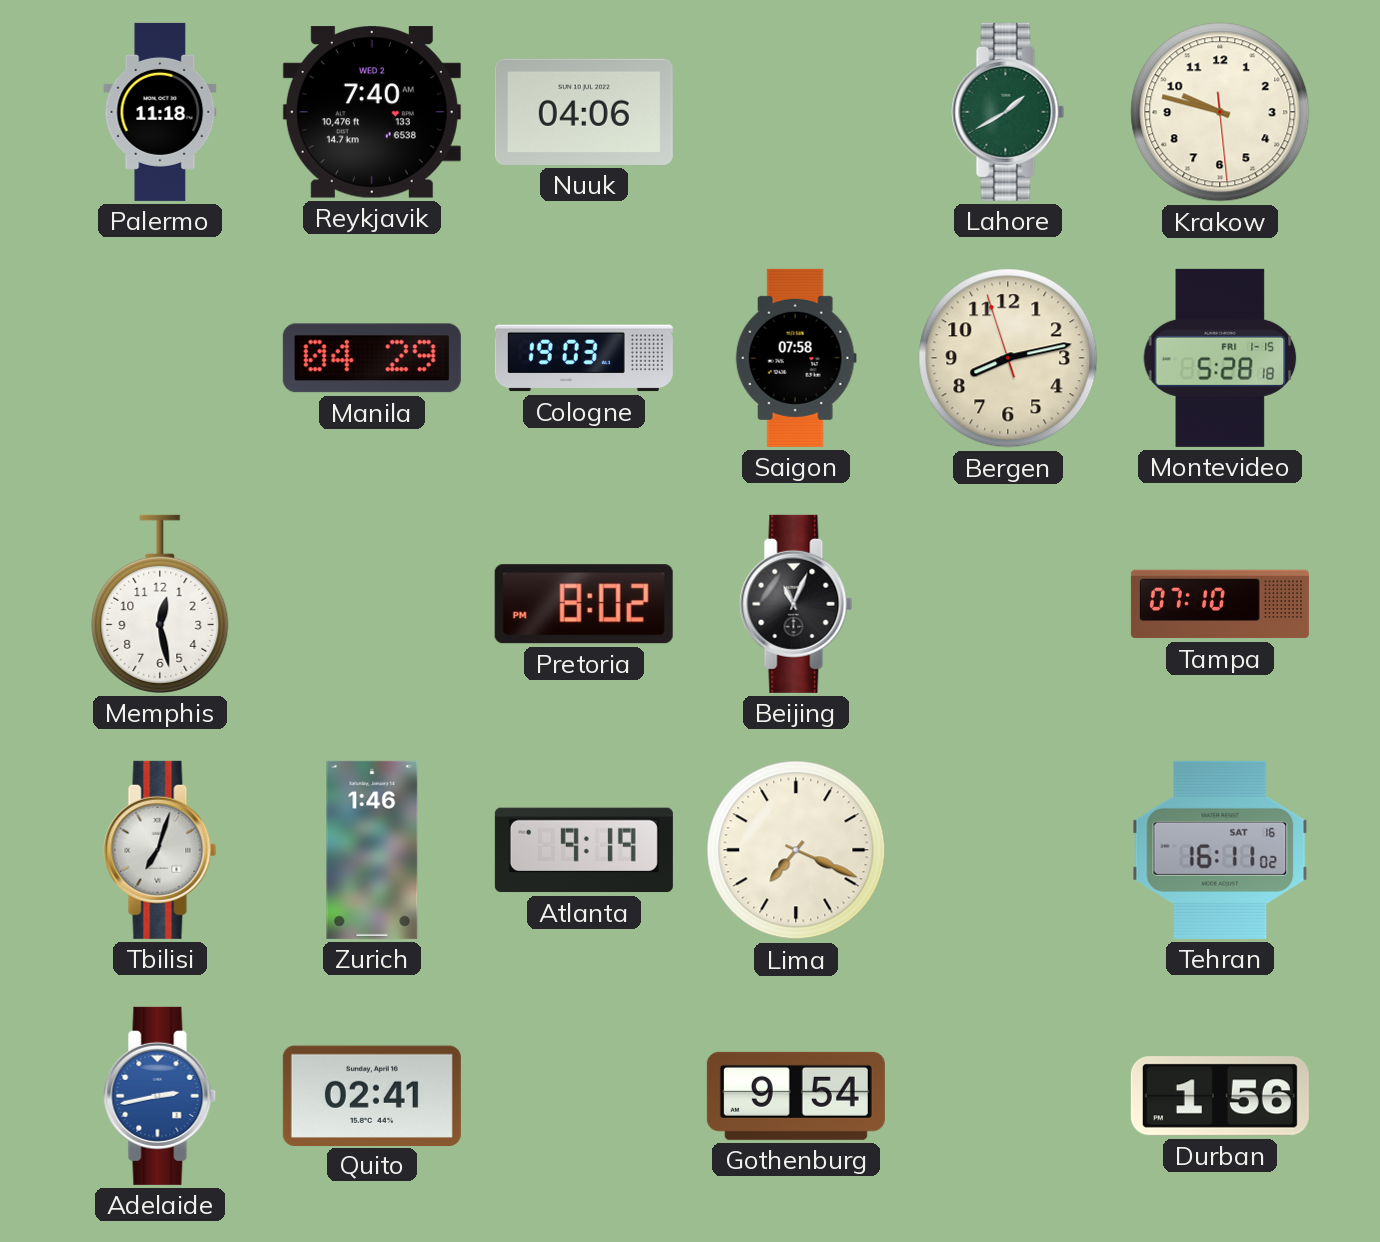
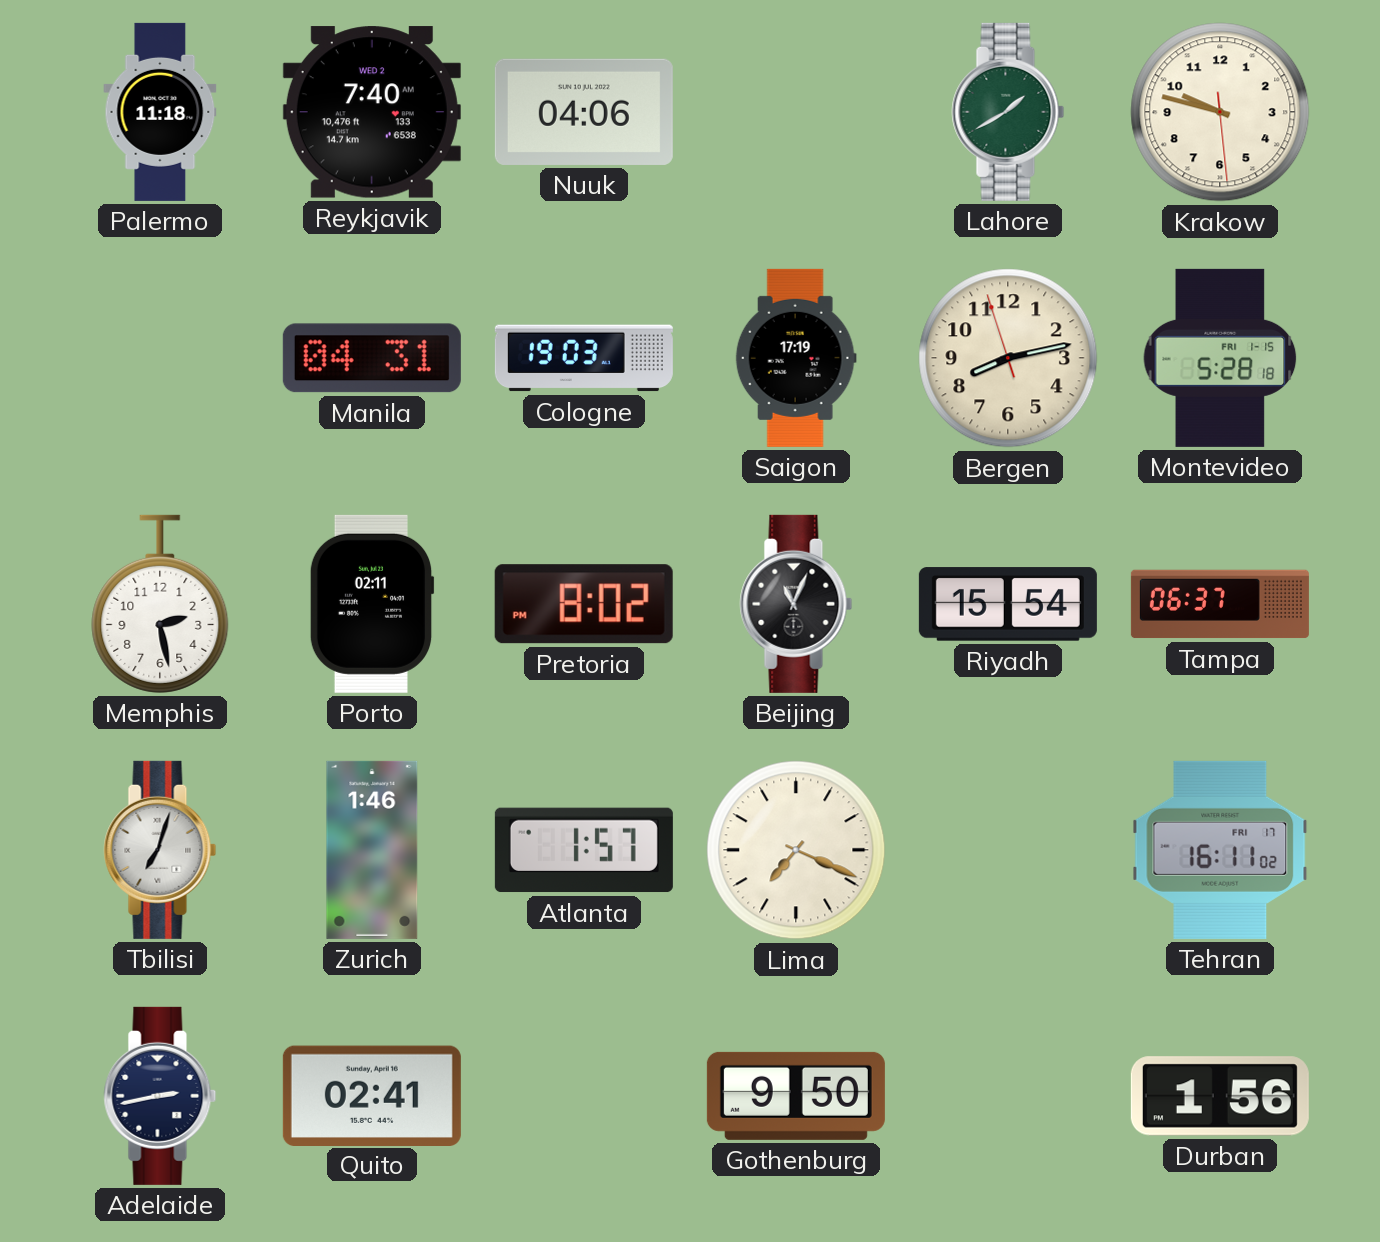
Manila: 04:29 -> 04:31 (372, 358)
Saigon: 07:58 -> 17:19 (796, 358)
Memphis: 12:28 -> 2:28 (160, 604)
Porto: none -> 02:11 (372, 604)
Riyadh: none -> 15:54 (1008, 604)
Tampa: 07:10 -> 06:37 (1220, 604)
Atlanta: 9:19 -> 1:57 (584, 850)
Tehran date: SAT 16 -> FRI 17 (1220, 850)
Adelaide dial: blue -> navy (160, 1096)
Gothenburg: 9:54 -> 9:50 (796, 1096)
